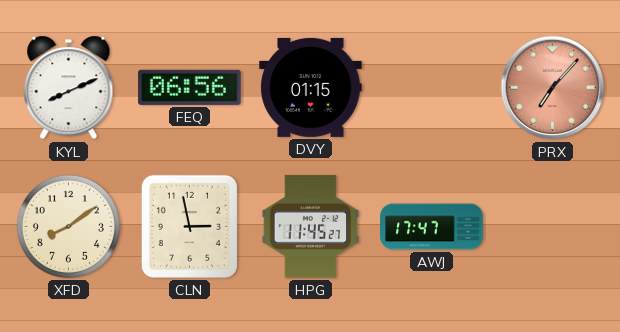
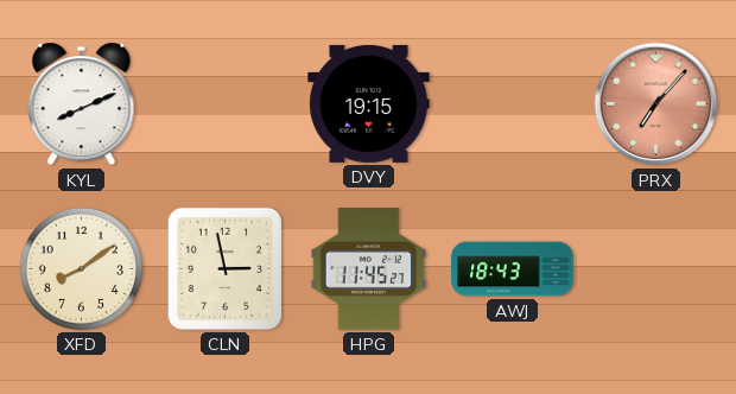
FEQ: 06:56 -> none (190, 87)
DVY: 01:15 -> 19:15 (369, 103)
AWJ: 17:47 -> 18:43 (513, 269)
